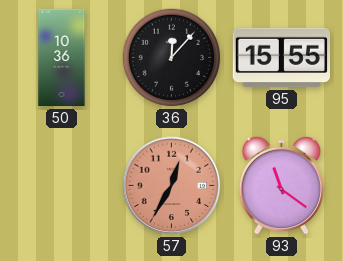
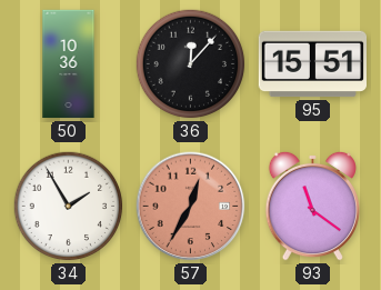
95: 15:55 -> 15:51 (312, 64)
34: none -> 1:55 (69, 207)
